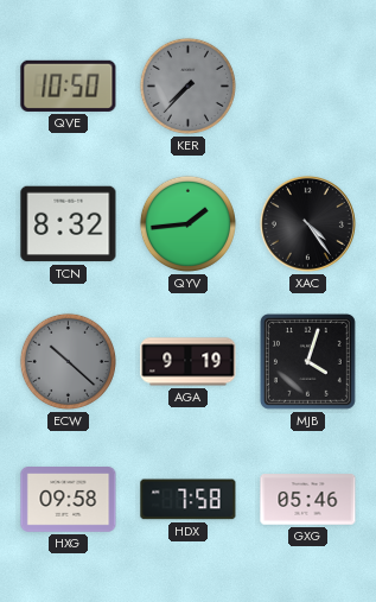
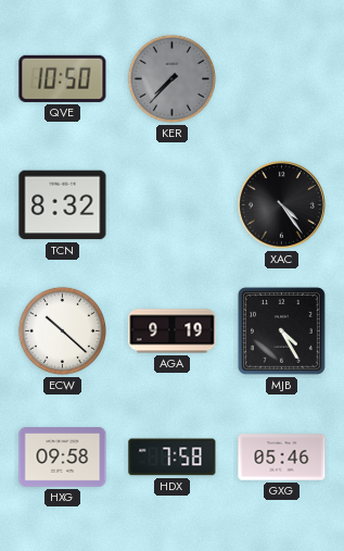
QYV: 1:44 -> none (187, 223)
ECW dial: grey -> white (62, 330)
MJB: 4:03 -> 4:25 (281, 330)
